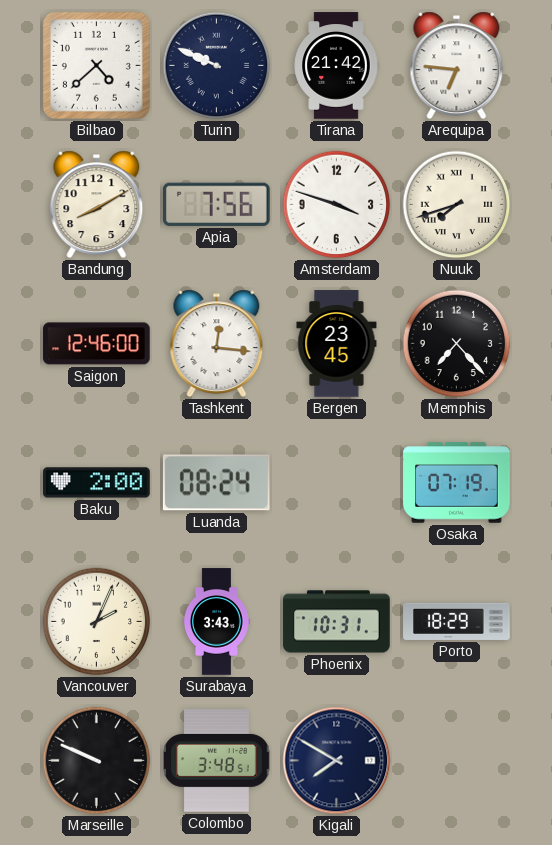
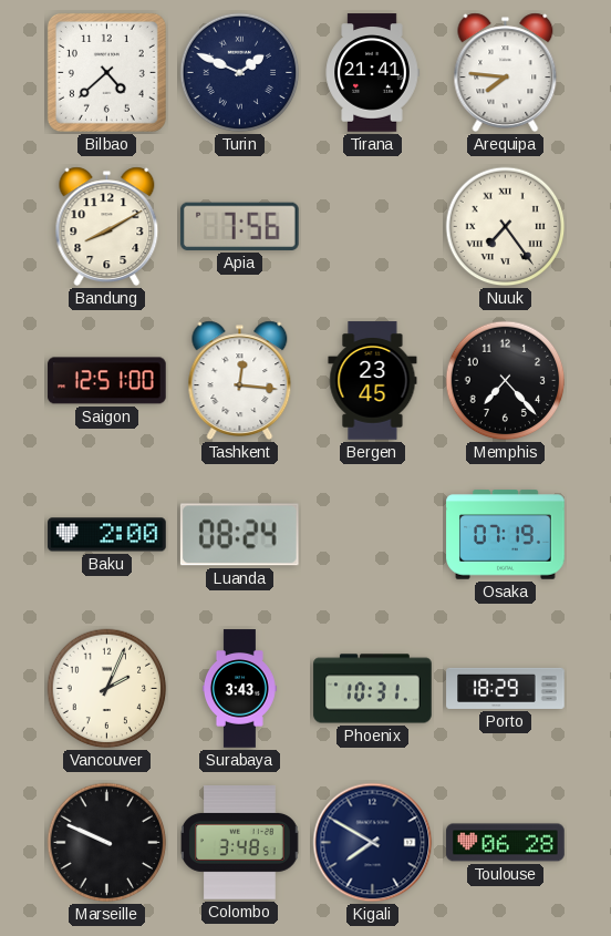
Turin: 9:49 -> 1:49 (240, 73)
Tirana: 21:42 -> 21:41 (372, 73)
Arequipa: 6:46 -> 7:46 (506, 73)
Amsterdam: 3:48 -> none (337, 205)
Nuuk: 7:42 -> 7:24 (506, 227)
Saigon: 12:46 -> 12:51 (107, 381)
Toulouse: none -> 06:28 (506, 843)
